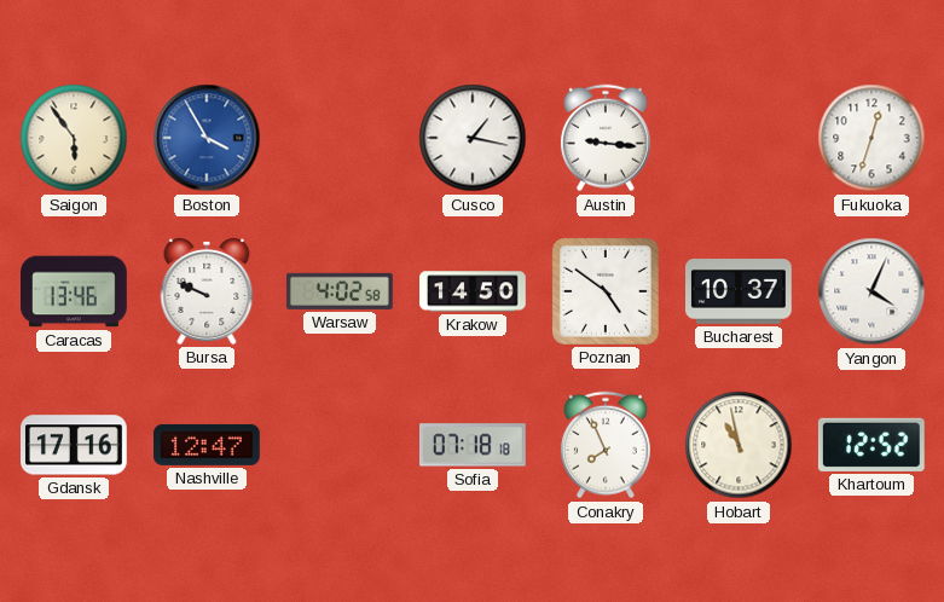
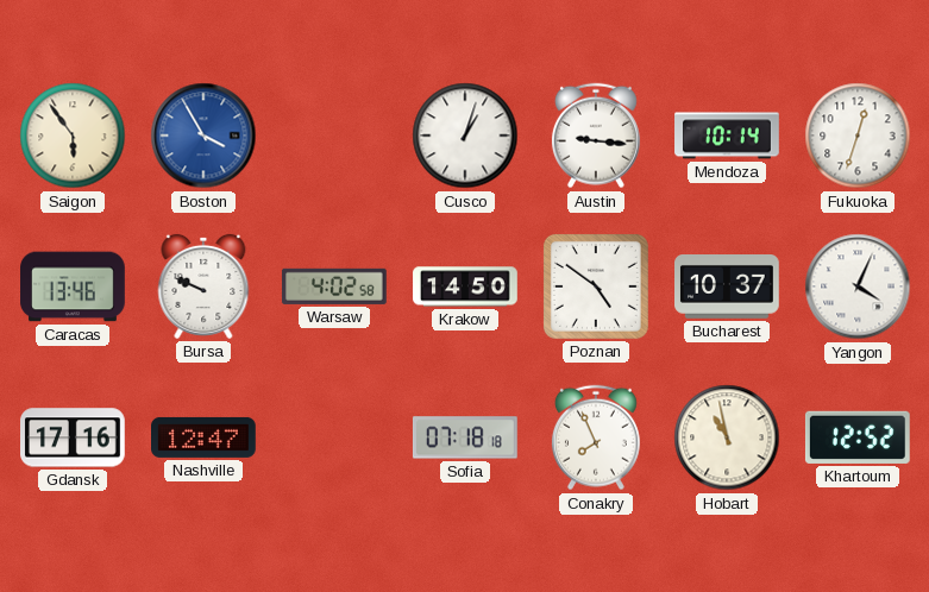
Cusco: 1:17 -> 1:03 (465, 136)
Mendoza: none -> 10:14 (727, 136)
